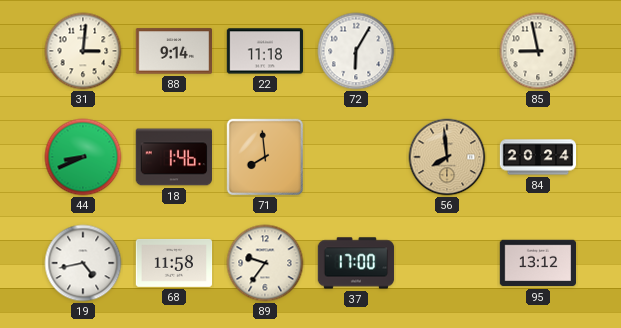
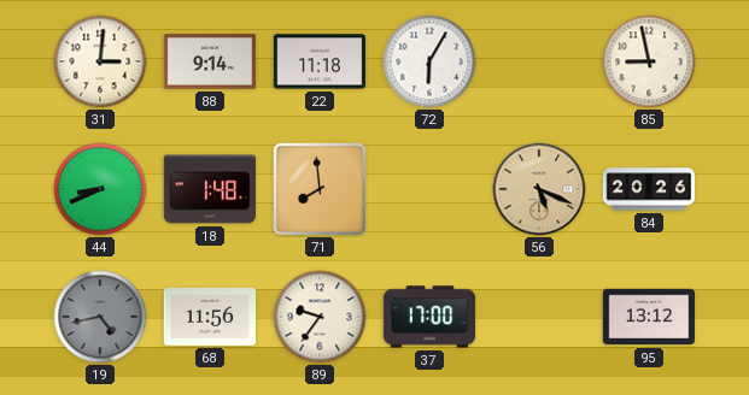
18: 1:46 -> 1:48 (209, 189)
56: 7:59 -> 5:19 (539, 189)
84: 20:24 -> 20:26 (649, 189)
19 dial: white -> grey (100, 317)
68: 11:58 -> 11:56 (210, 317)
